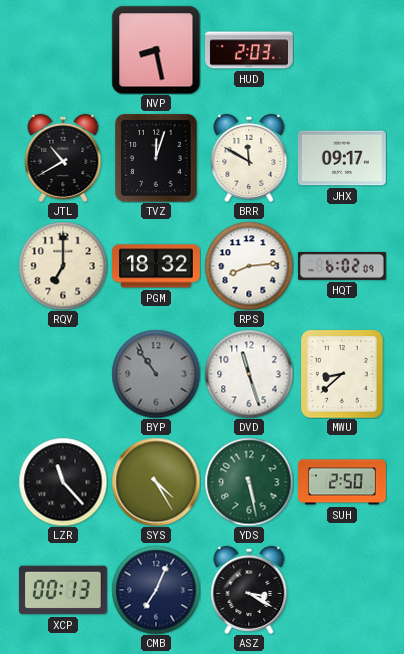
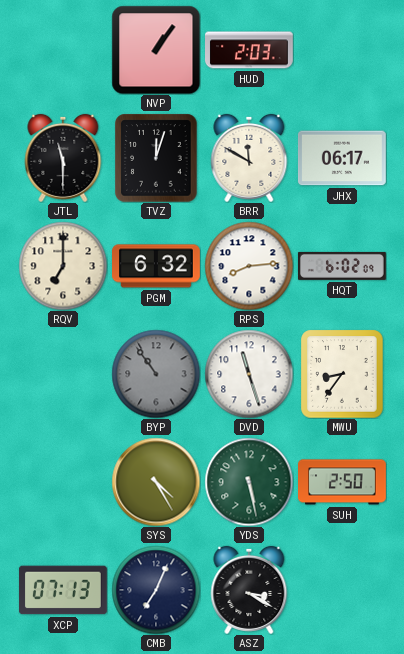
NVP: 8:28 -> 1:06 (156, 50)
JTL: 10:40 -> 11:30 (63, 158)
JHX: 09:17 -> 06:17 (342, 158)
PGM: 18:32 -> 6:32 (157, 266)
MWU: 8:38 -> 8:36 (342, 374)
LZR: 11:23 -> none (63, 482)
XCP: 00:13 -> 07:13 (63, 590)
